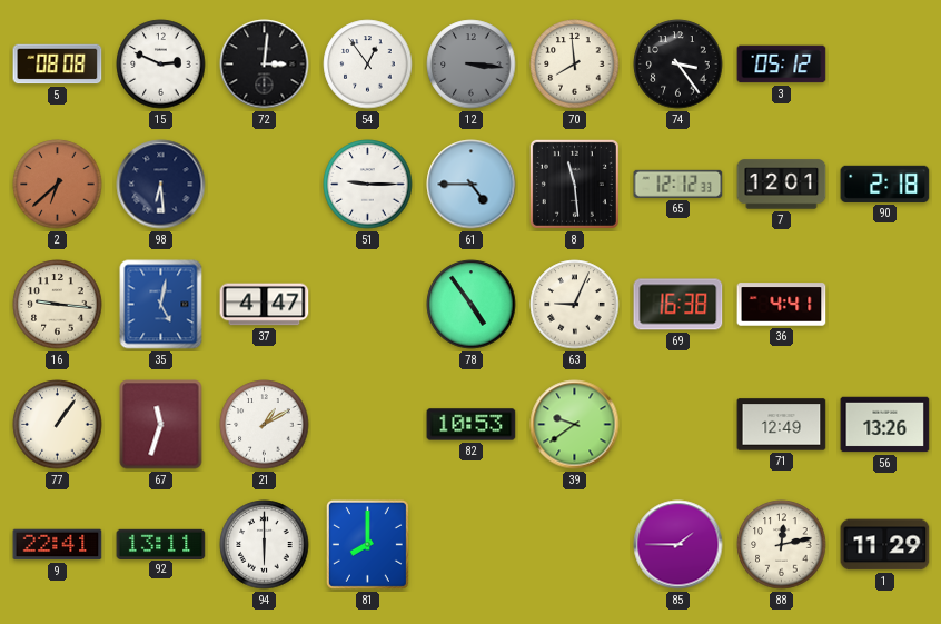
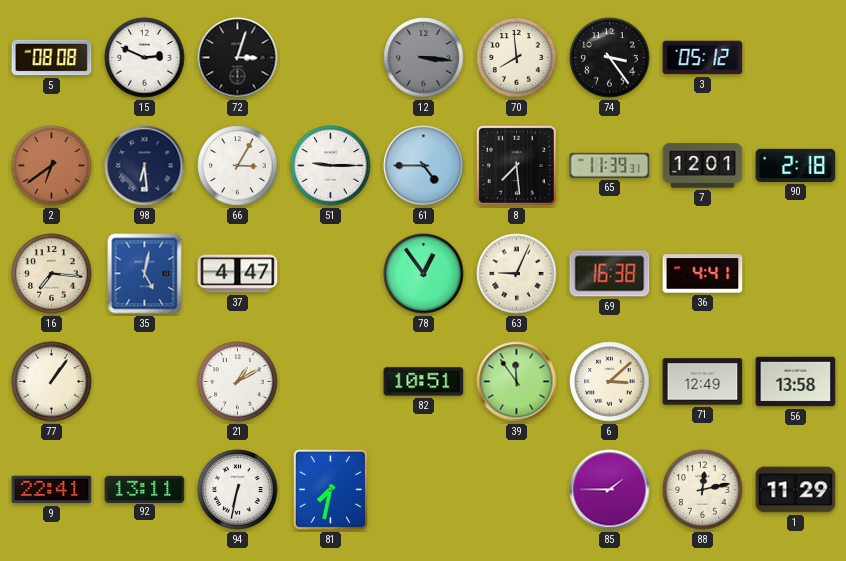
72: 3:01 -> 3:03 (238, 58)
54: 12:54 -> none (368, 65)
2: 6:38 -> 6:39 (52, 166)
66: none -> 3:05 (238, 166)
8: 11:29 -> 7:29 (516, 165)
65: 12:12 -> 11:39 (610, 165)
16: 9:16 -> 7:16 (52, 274)
78: 4:54 -> 12:54 (424, 274)
67: 11:33 -> none (161, 425)
82: 10:53 -> 10:51 (424, 382)
39: 9:39 -> 11:54 (517, 382)
6: none -> 3:08 (610, 382)
56: 13:26 -> 13:58 (796, 382)
94: 6:00 -> 6:32 (238, 490)
81: 8:00 -> 7:32 (330, 489)
